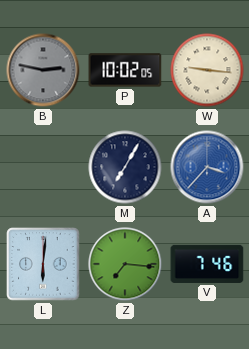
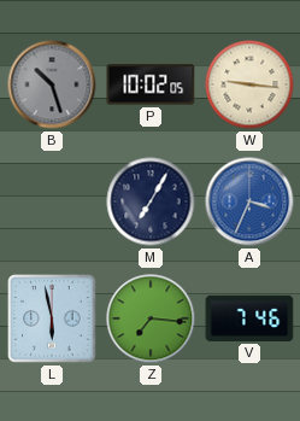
B: 2:47 -> 10:27 (52, 84)
A: 3:37 -> 3:34 (249, 201)
L: 6:01 -> 5:58 (52, 318)
